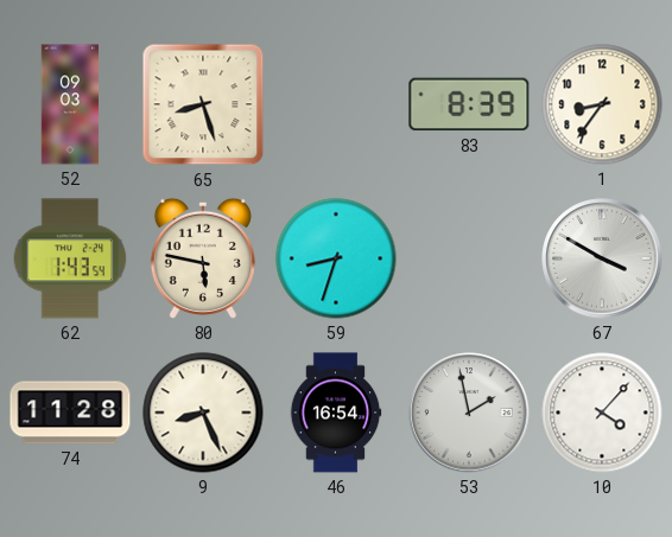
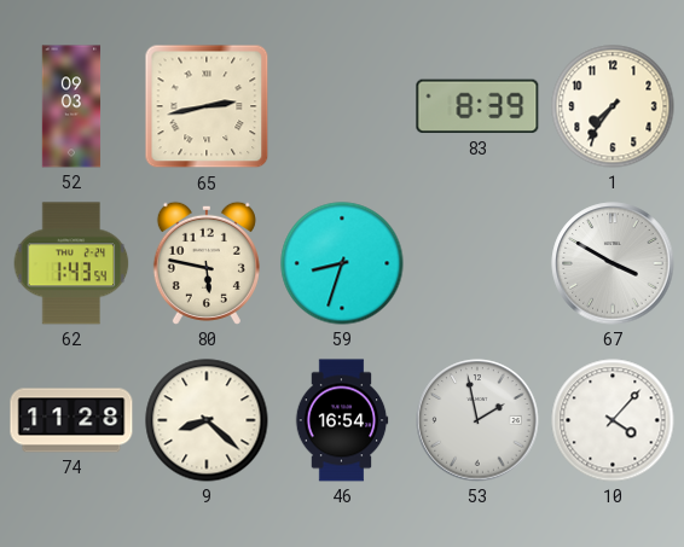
65: 8:27 -> 2:43 (207, 106)
1: 8:36 -> 7:36 (613, 106)
9: 8:26 -> 8:22 (207, 420)
